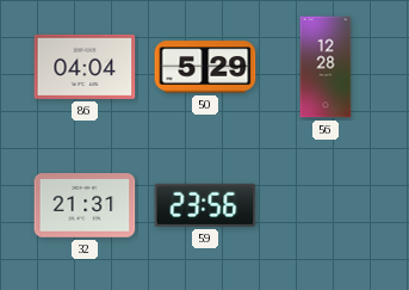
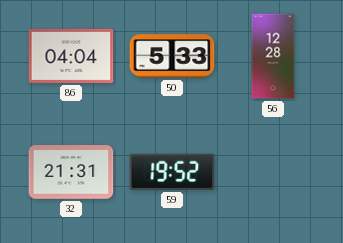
50: 5:29 -> 5:33 (172, 56)
59: 23:56 -> 19:52 (172, 172)
